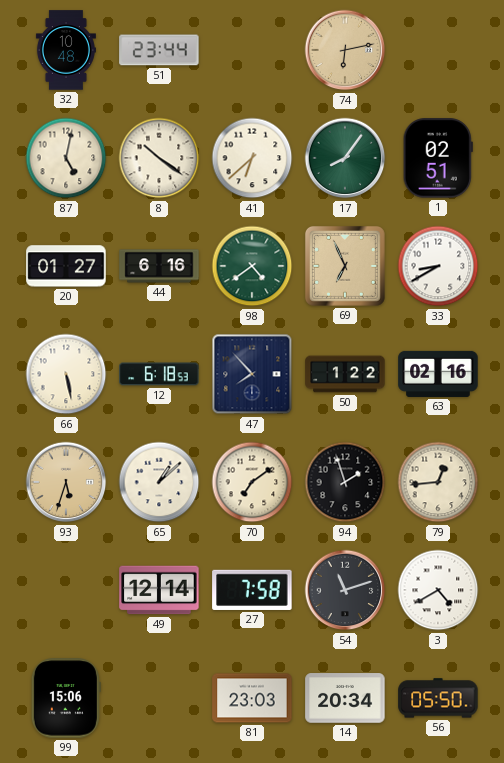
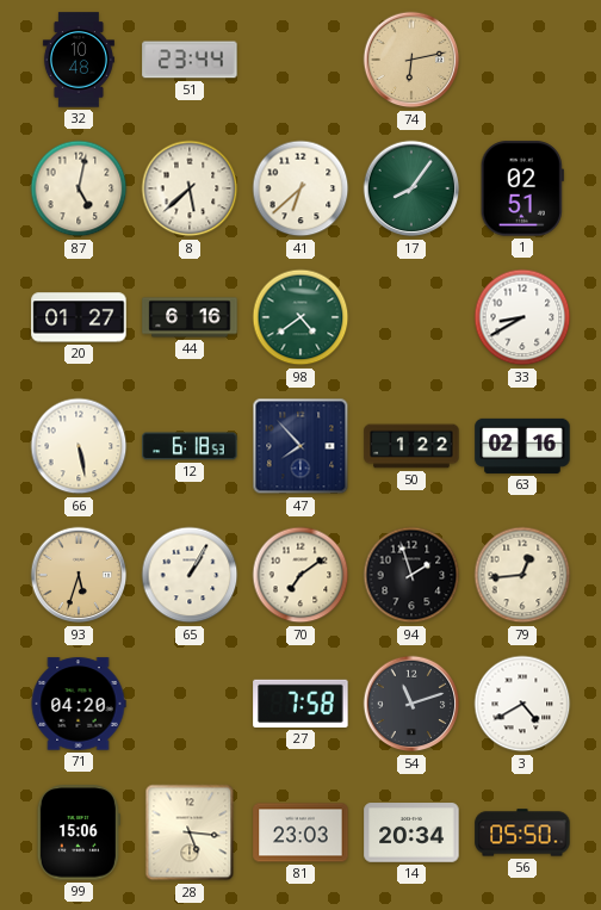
8: 10:21 -> 5:38 (190, 188)
69: 6:56 -> none (345, 266)
65: 1:08 -> 1:05 (190, 575)
71: none -> 04:20 (79, 704)
49: 12:14 -> none (159, 590)
28: none -> 5:16 (190, 832)
